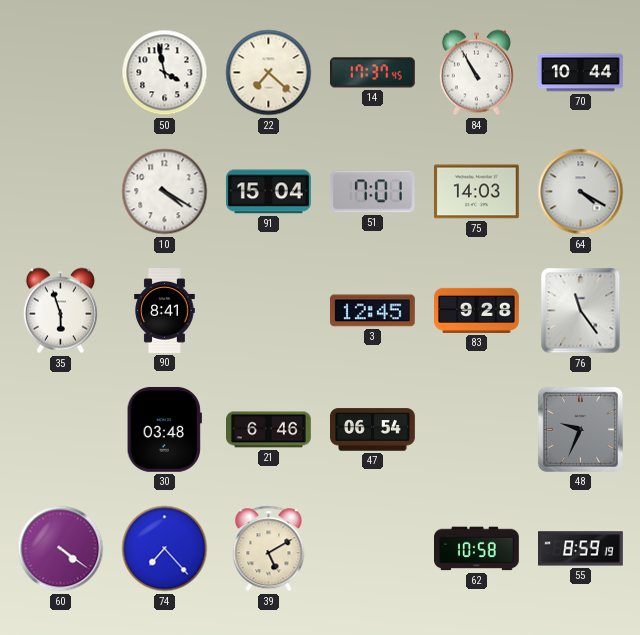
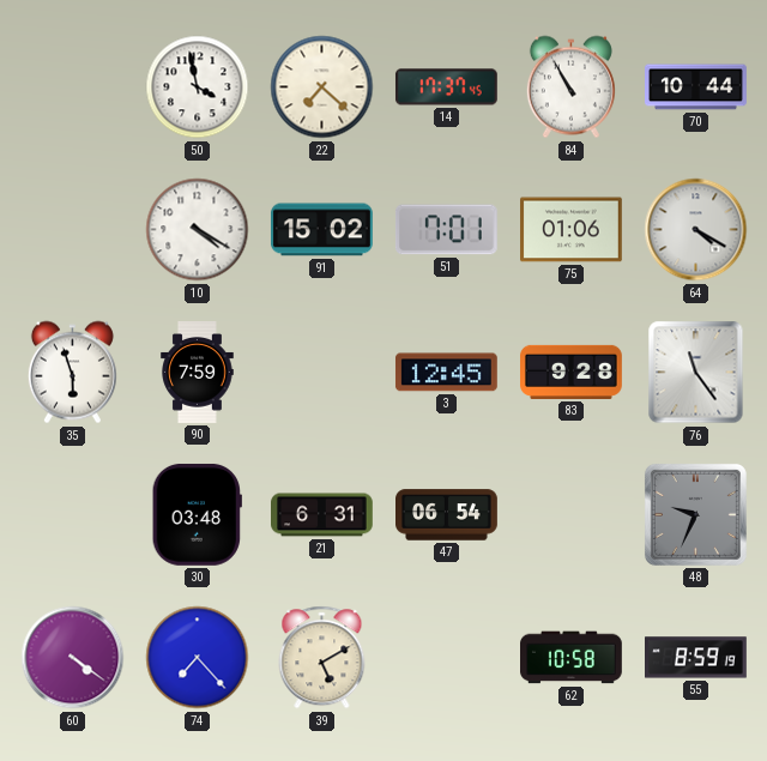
91: 15:04 -> 15:02 (321, 230)
75: 14:03 -> 01:06 (572, 230)
90: 8:41 -> 7:59 (198, 373)
21: 6:46 -> 6:31 (322, 515)
